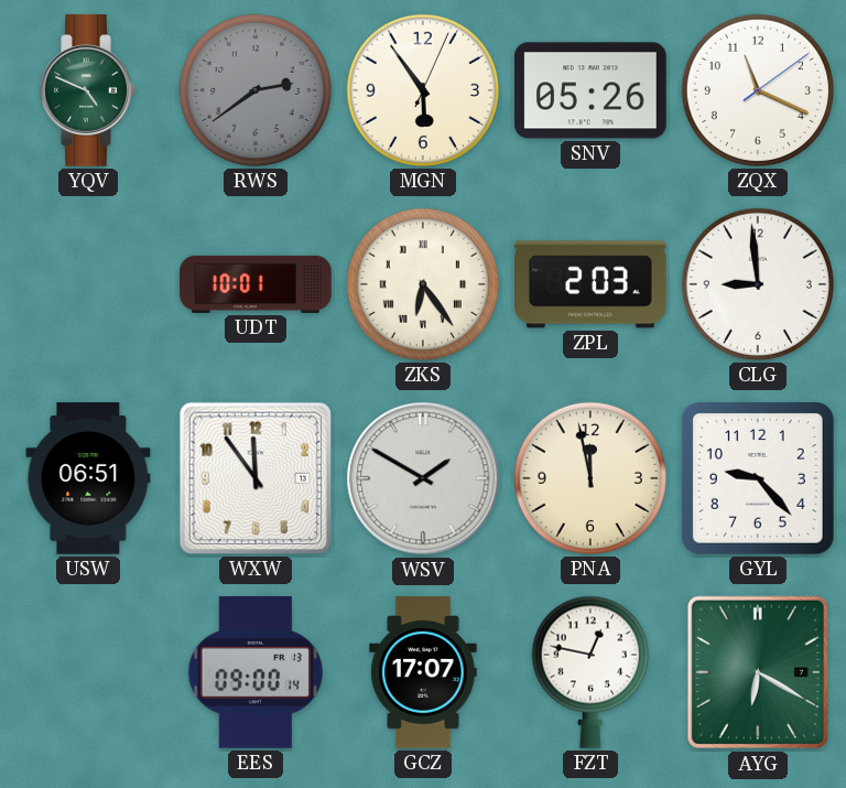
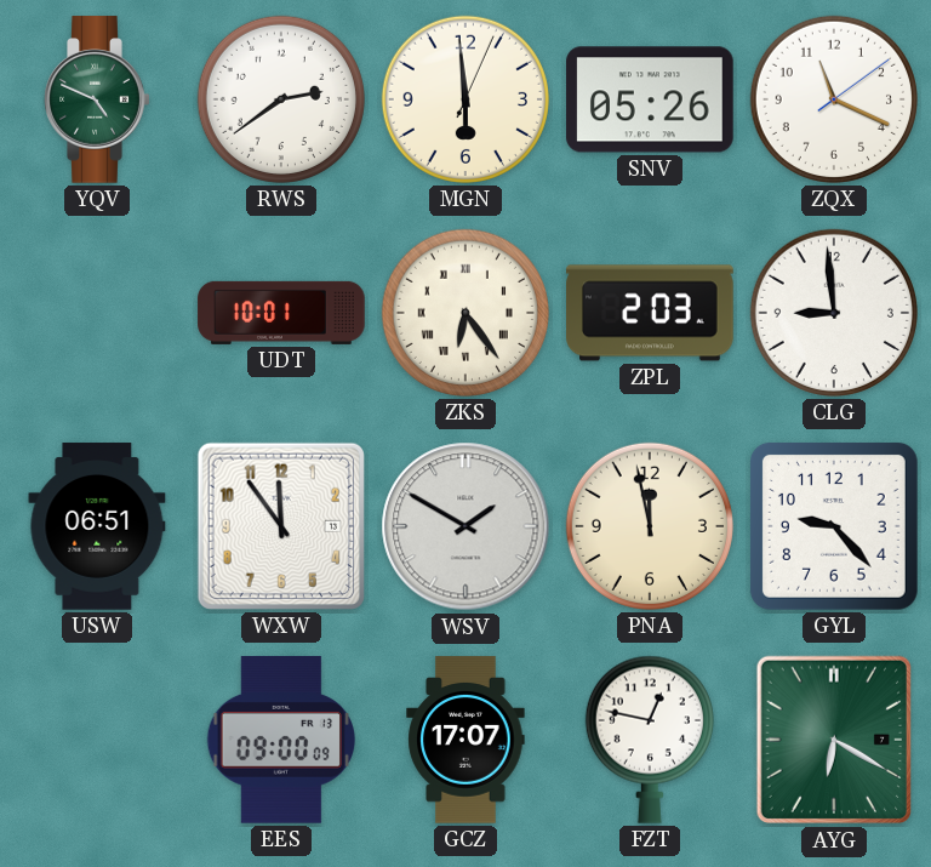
RWS dial: grey -> white (281, 99)
MGN: 5:54 -> 5:59 (465, 99)
EES: 09:00:14 -> 09:00:09 (280, 741)
